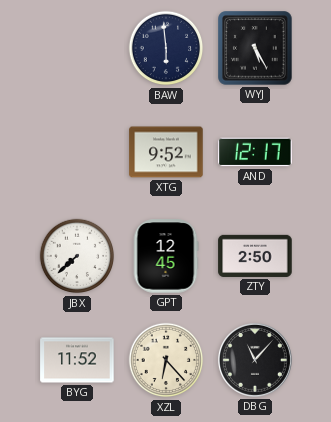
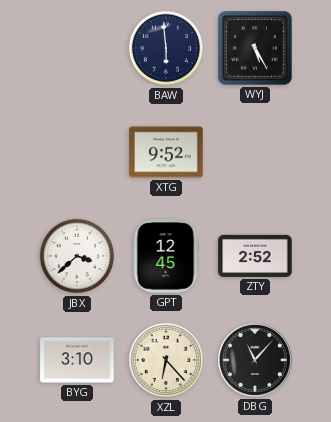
AND: 12:17 -> none (255, 152)
JBX: 7:38 -> 3:38 (77, 256)
ZTY: 2:50 -> 2:52 (255, 256)
BYG: 11:52 -> 3:10 (77, 360)
